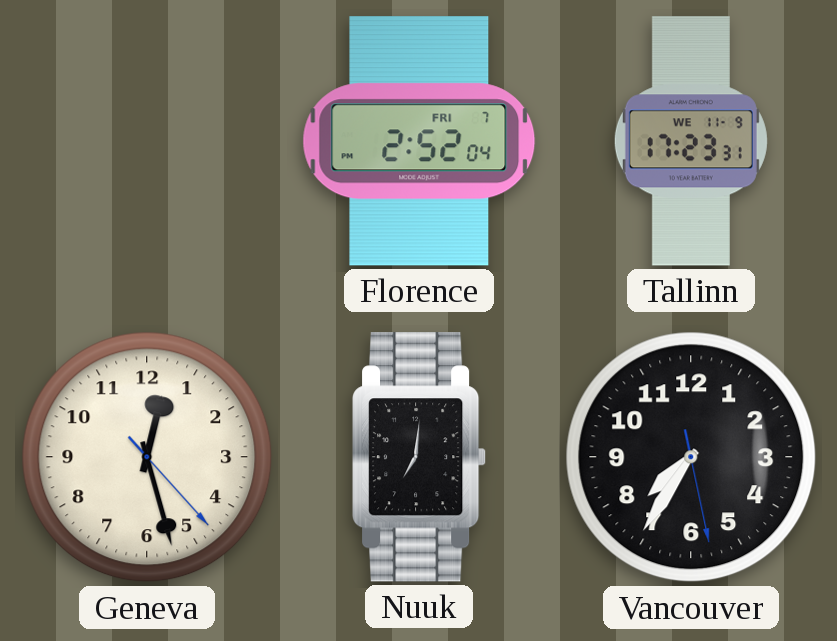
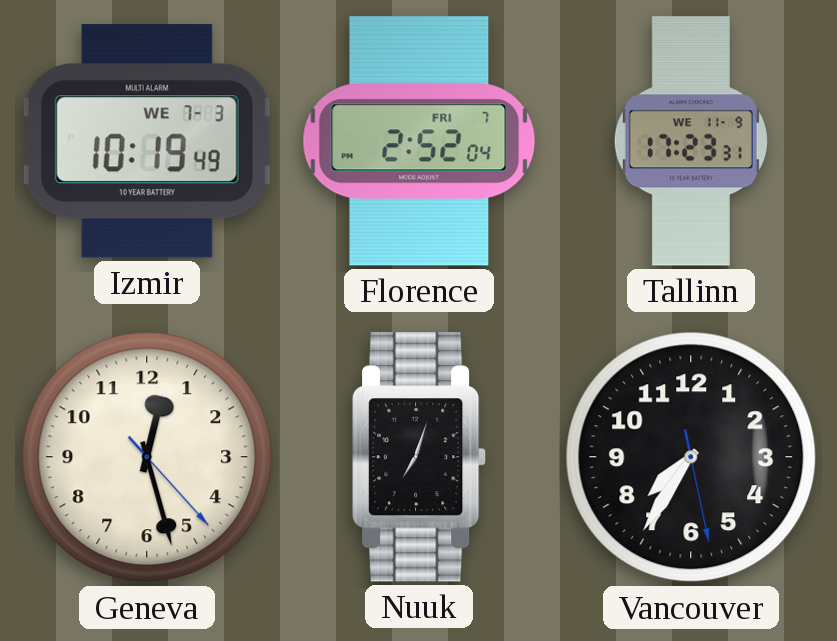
Izmir: none -> 10:19 (147, 141)
Nuuk: 7:01 -> 7:03 (420, 457)
